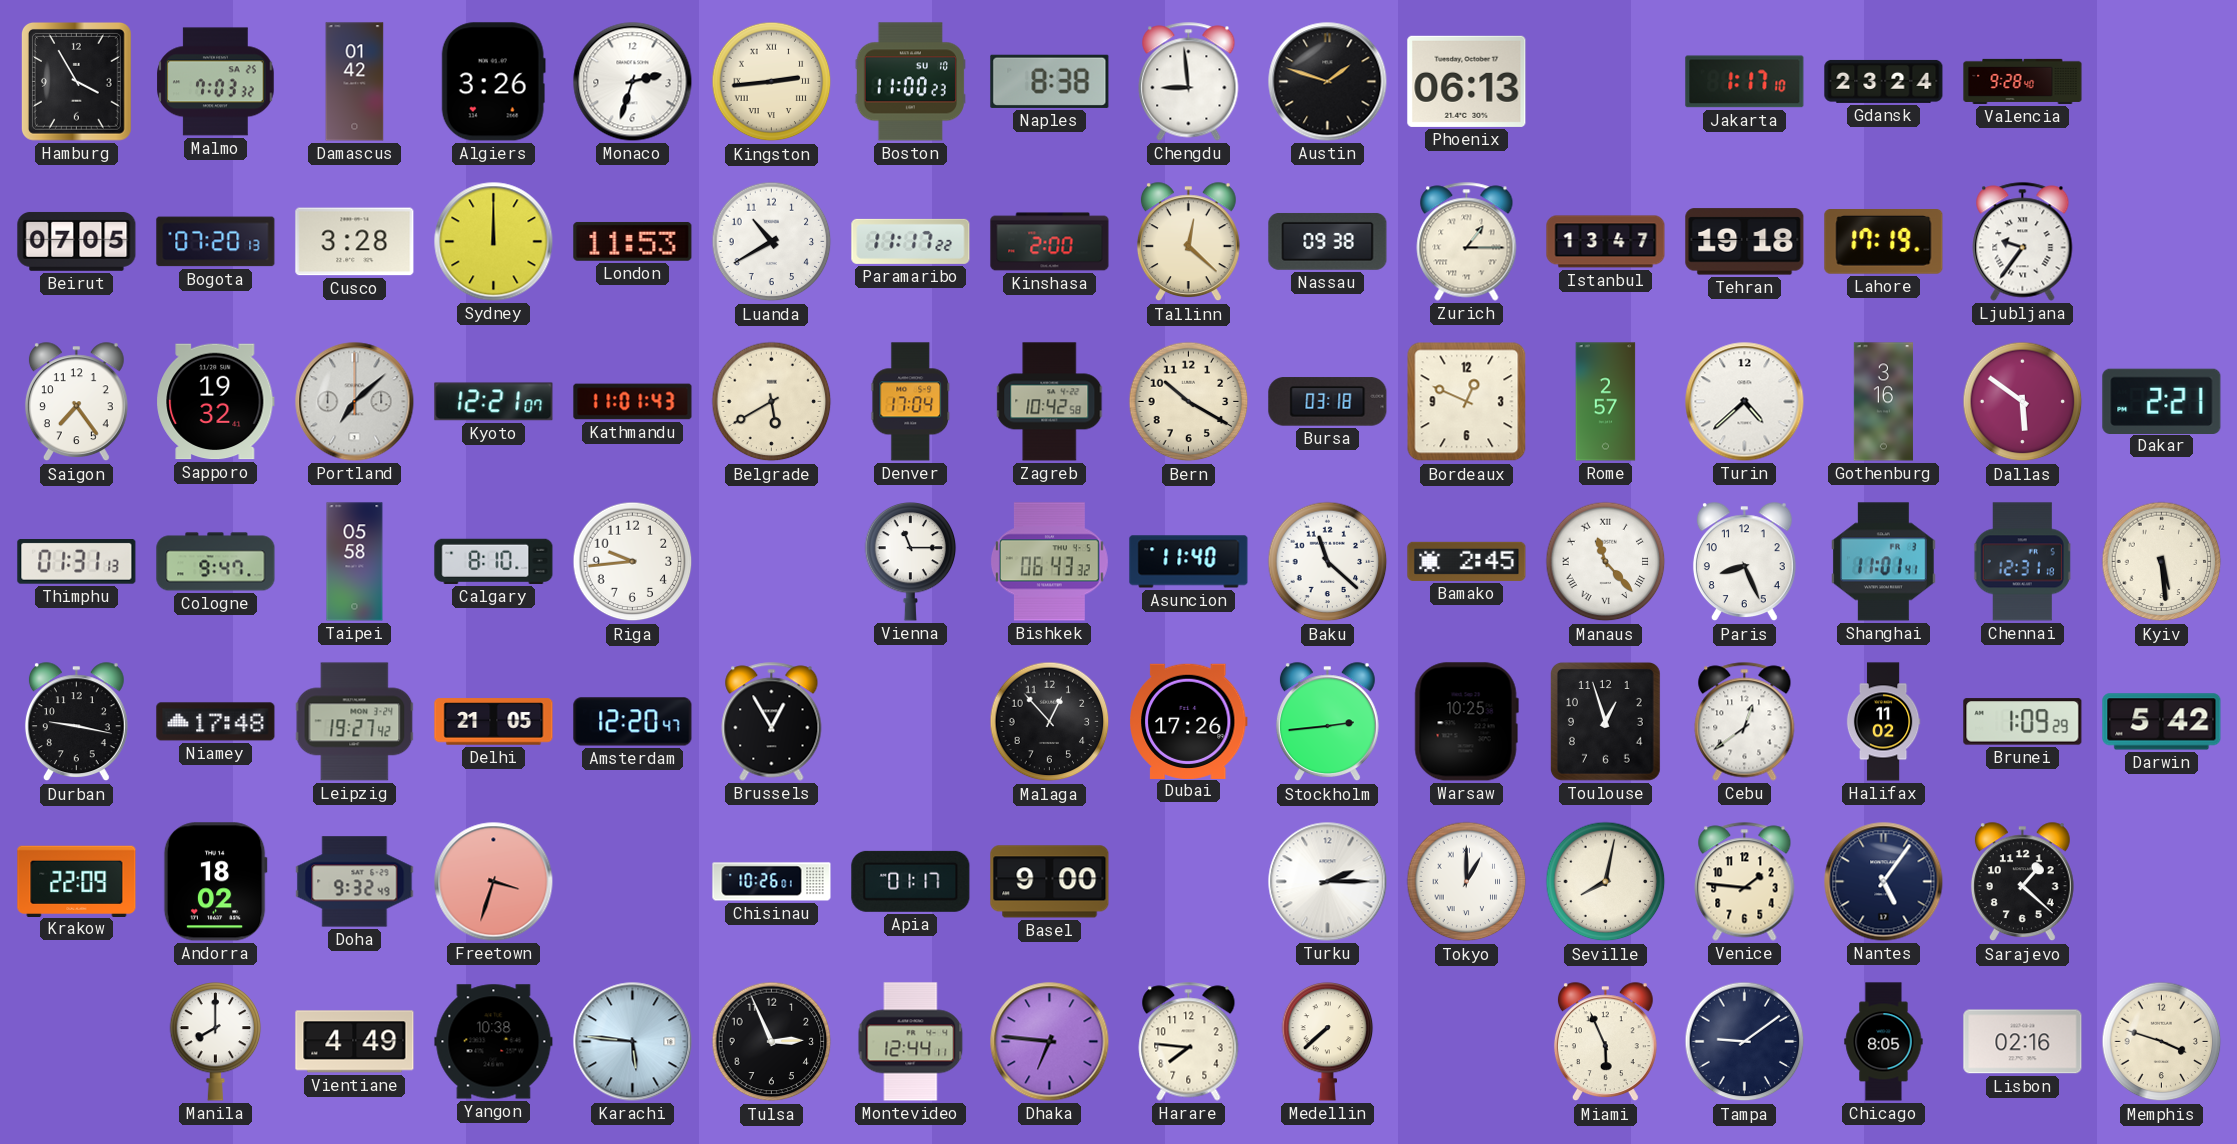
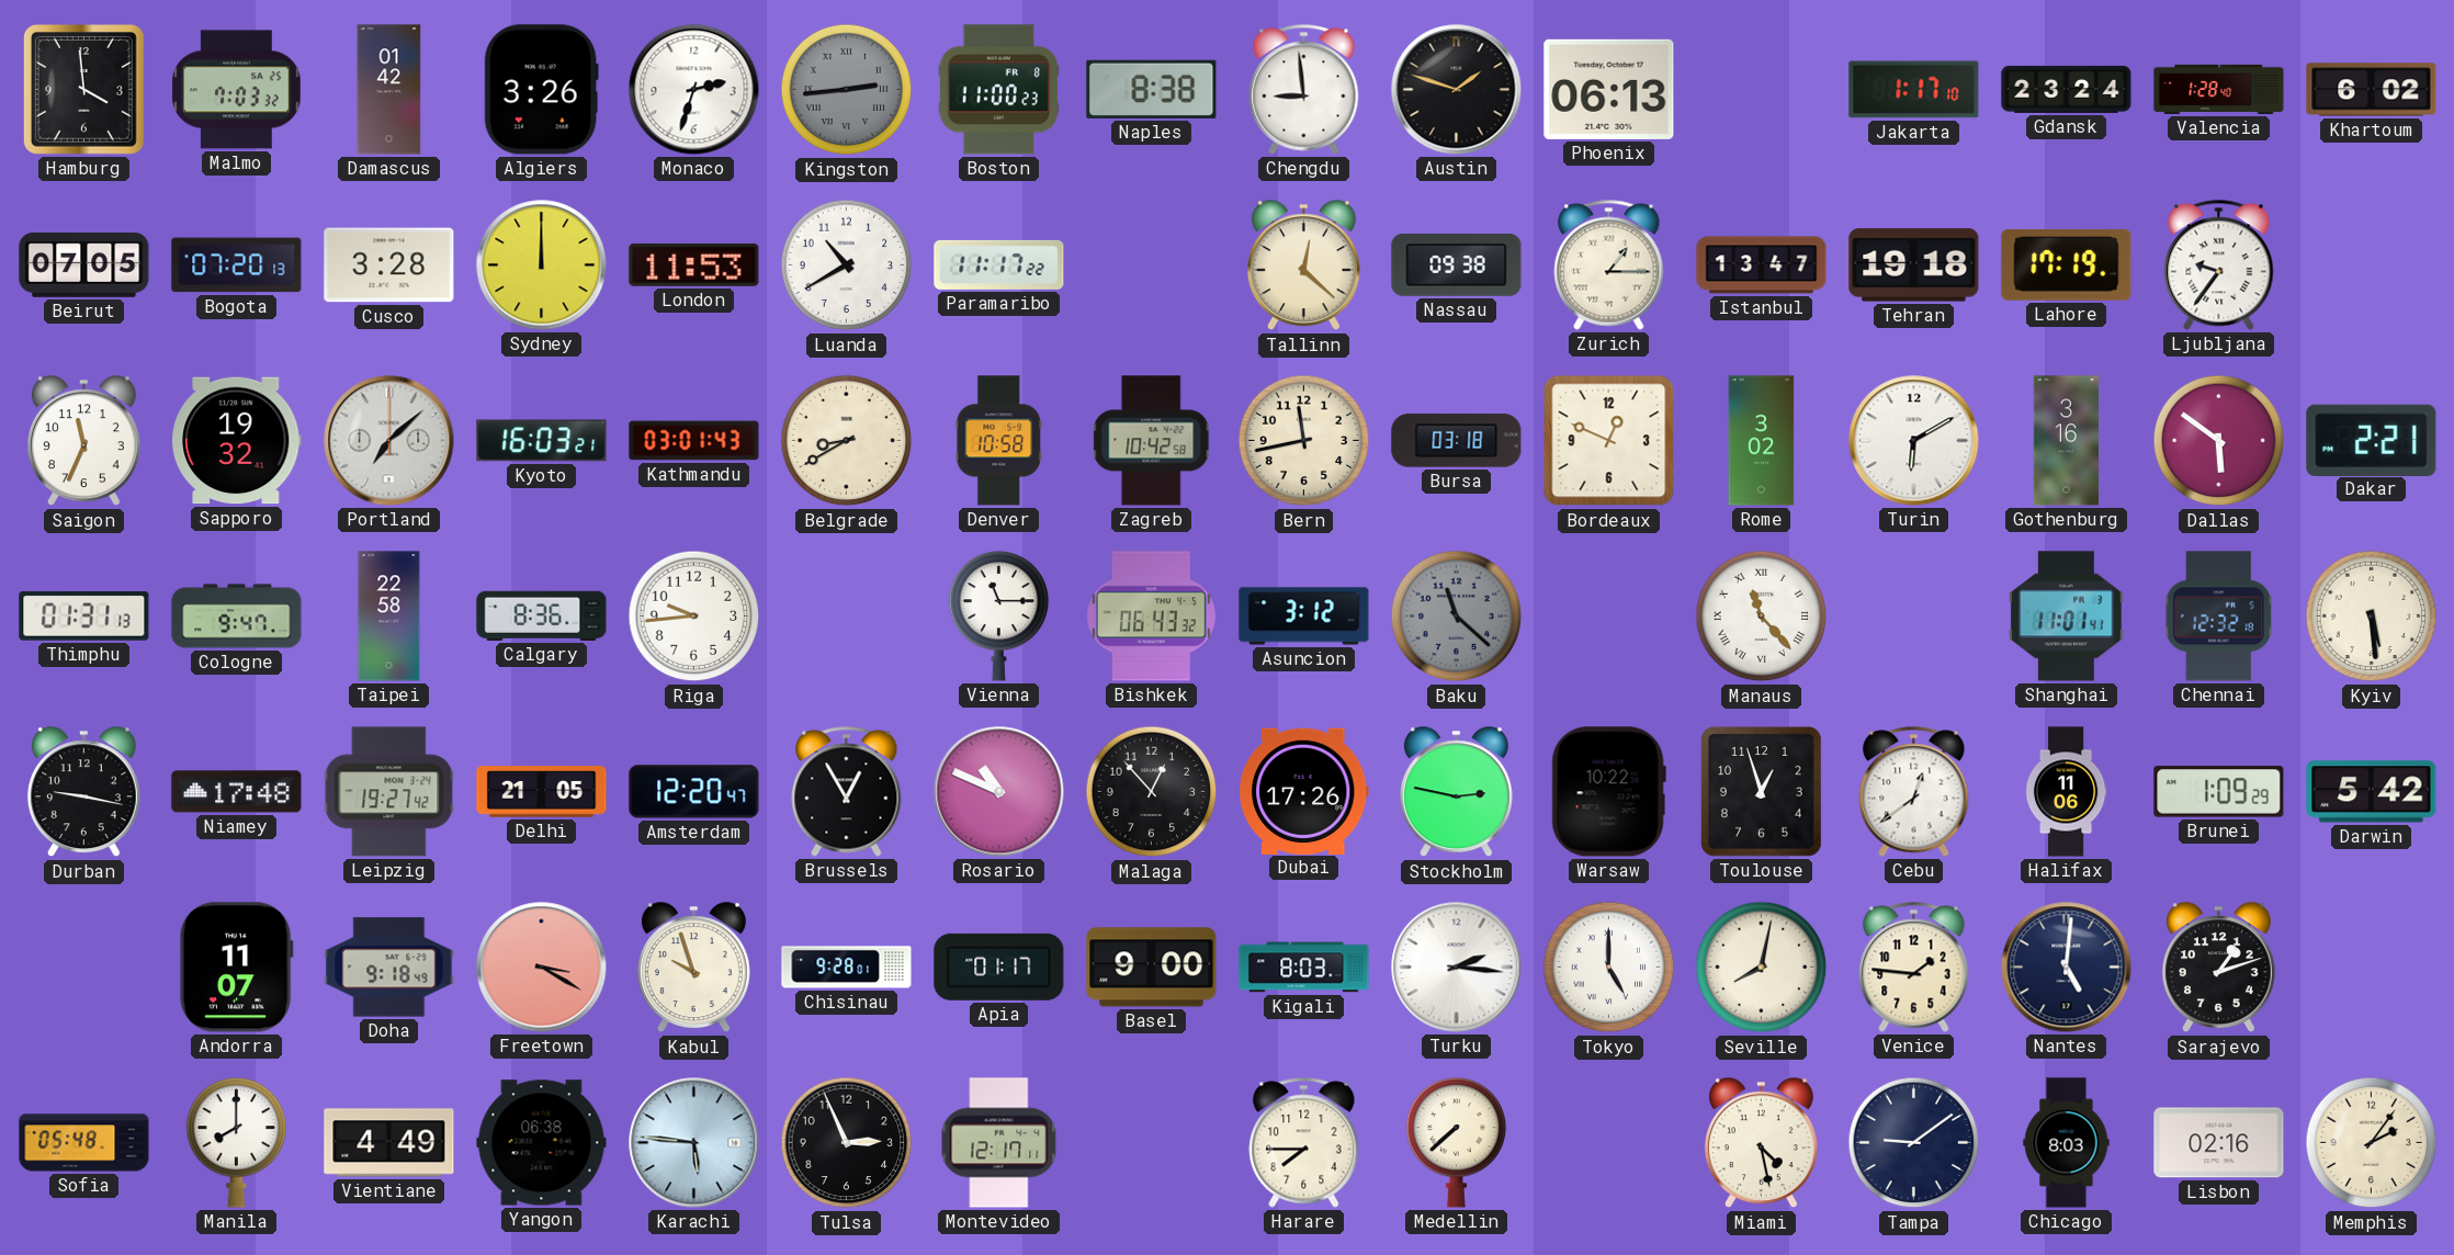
Hamburg: 3:55 -> 3:59 (83, 90)
Kingston dial: cream -> grey (847, 90)
Boston date: SU 10 -> FR 8 (998, 90)
Valencia: 9:28 -> 1:28 (2219, 89)
Khartoum: none -> 6:02 (2372, 90)
Kinshasa: 2:00 -> none (1050, 242)
Saigon: 7:24 -> 11:34 (83, 441)
Kyoto: 12:21 -> 16:03 (542, 441)
Kathmandu: 11:01 -> 03:01 (694, 441)
Belgrade: 5:40 -> 8:40 (847, 441)
Denver: 17:04 -> 10:58 (999, 441)
Bern: 10:20 -> 11:43 (1304, 441)
Rome: 2:57 -> 3:02 (1762, 441)
Turin: 4:38 -> 6:10 (1914, 441)
Taipei: 05:58 -> 22:58 (389, 617)
Calgary: 8:10 -> 8:36 (542, 615)
Asuncion: 11:40 -> 3:12 (1304, 617)
Baku dial: white -> grey (1457, 617)
Bamako: 2:45 -> none (1467, 561)
Paris: 8:26 -> none (1744, 562)
Chennai: 12:31 -> 12:32 (2219, 617)
Rosario: none -> 10:49 (999, 792)
Stockholm: 2:44 -> 2:47 (1456, 792)
Warsaw: 10:25 -> 10:22 (1608, 792)
Halifax: 11:02 -> 11:06 (2066, 792)
Krakow: 22:09 -> none (77, 881)
Andorra: 18:02 -> 11:07 (236, 968)
Doha: 9:32 -> 9:18 (389, 968)
Freetown: 3:33 -> 3:20 (542, 968)
Kabul: none -> 9:57 (693, 968)
Chisinau: 10:26 -> 9:28 (847, 968)
Kigali: none -> 8:03 (1304, 968)
Turku: 2:15 -> 2:16 (1457, 968)
Tokyo: 1:00 -> 5:00 (1609, 968)
Nantes: 5:06 -> 5:01 (2067, 968)
Sarajevo: 1:22 -> 1:12 (2218, 968)
Sofia: none -> 05:48 (84, 1143)
Yangon: 10:38 -> 06:38 (542, 1143)
Montevideo: 12:44 -> 12:17 (999, 1143)
Dhaka: 6:46 -> none (1050, 1042)
Harare: 7:46 -> 7:45 (1304, 1143)
Miami: 5:56 -> 4:28 (1761, 1143)
Chicago: 8:05 -> 8:03 (2067, 1143)
Memphis: 3:48 -> 2:06 (2372, 1143)
